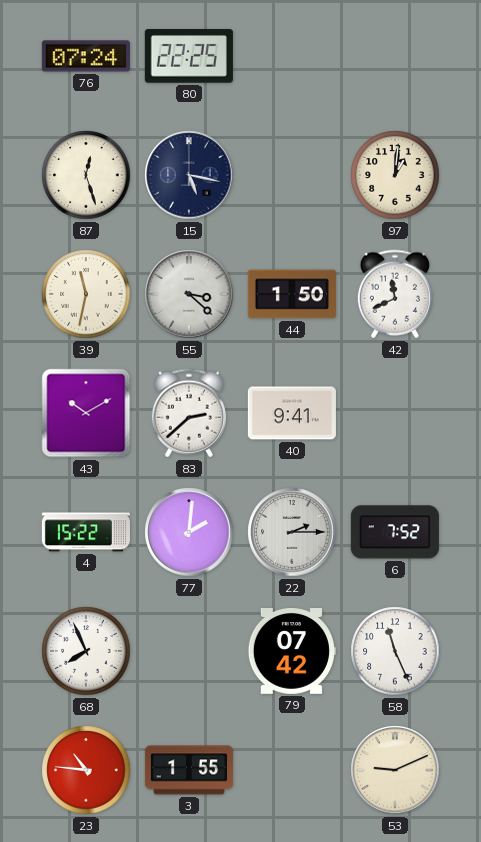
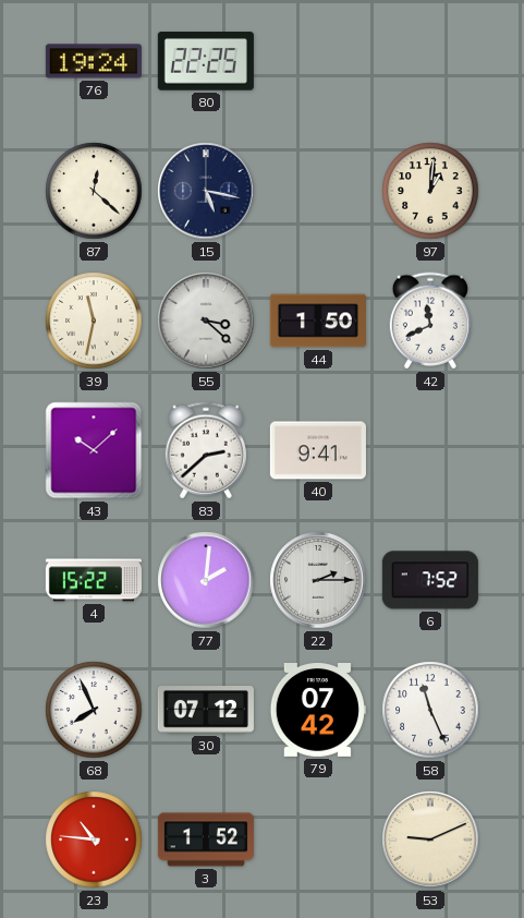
76: 07:24 -> 19:24 (94, 61)
87: 12:27 -> 12:22 (94, 191)
43: 10:10 -> 10:08 (94, 450)
30: none -> 07:12 (206, 710)
3: 1:55 -> 1:52 (206, 840)
